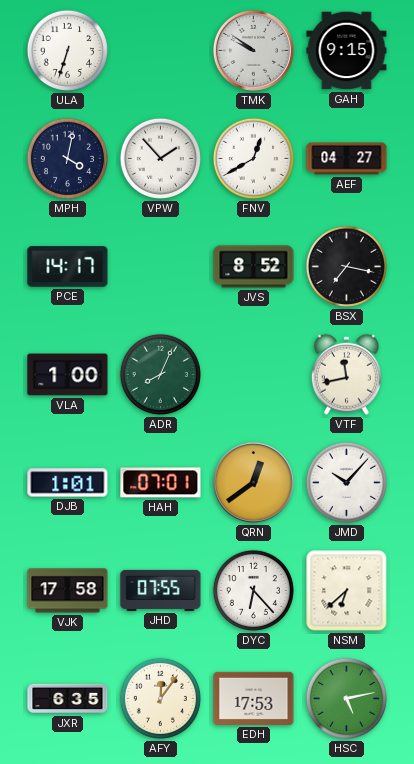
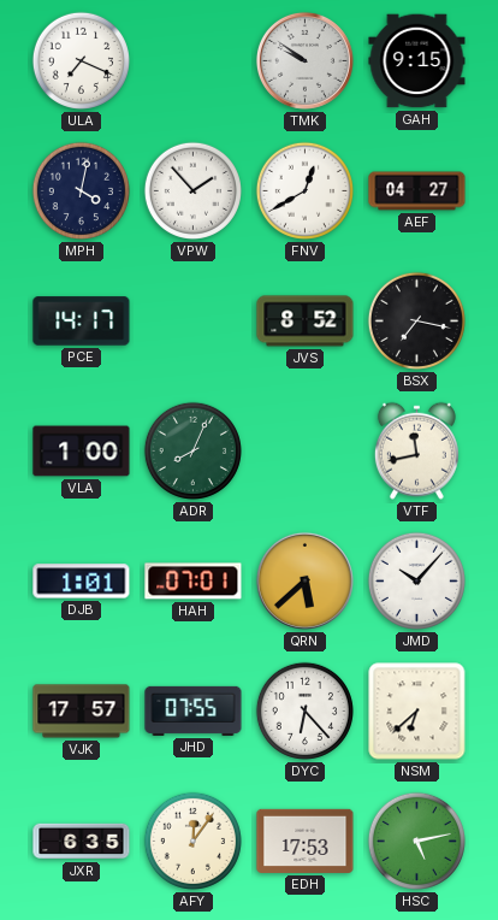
ULA: 6:33 -> 7:19 (81, 60)
QRN: 12:39 -> 5:38 (304, 580)
VJK: 17:58 -> 17:57 (82, 712)
